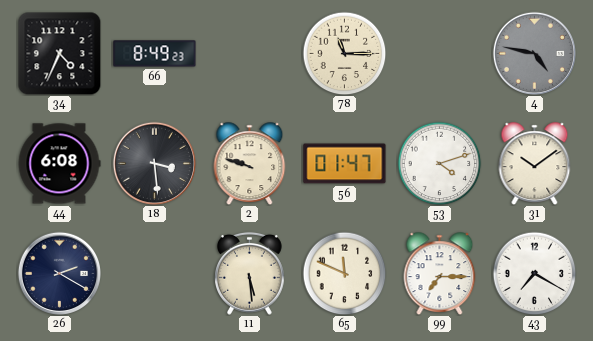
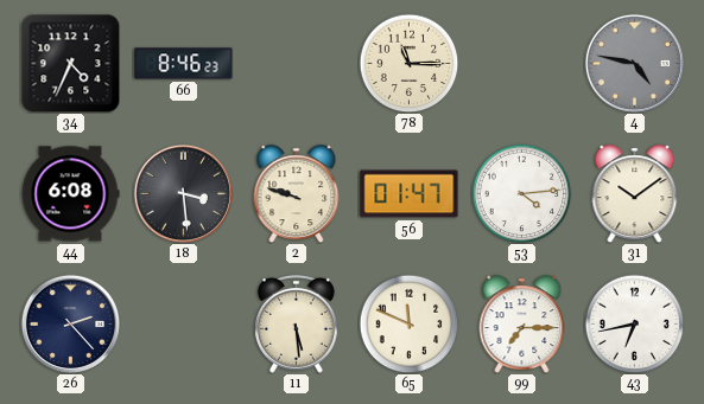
66: 8:49 -> 8:46 (184, 64)
53: 4:12 -> 4:14 (521, 193)
26: 2:20 -> 2:23 (70, 323)
43: 7:20 -> 6:43 (634, 323)
